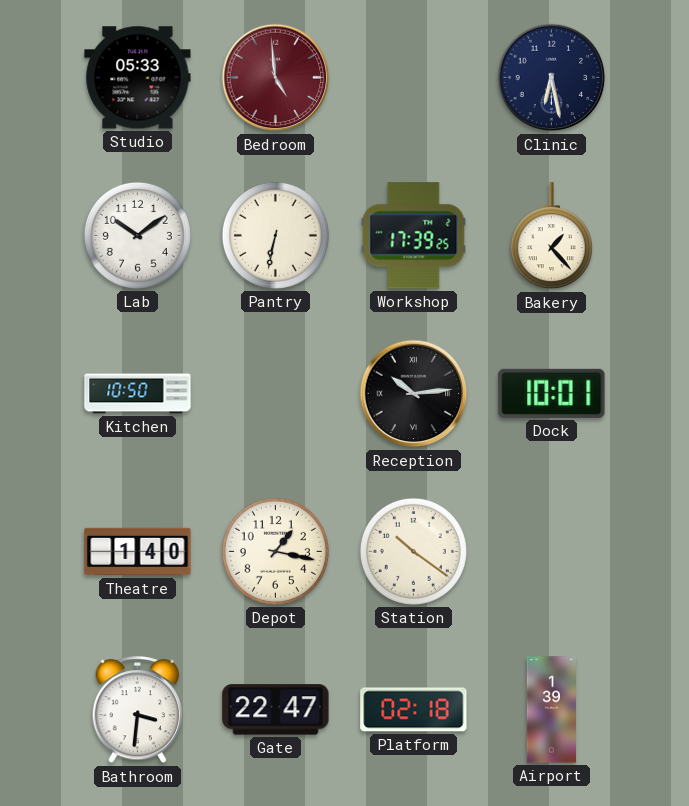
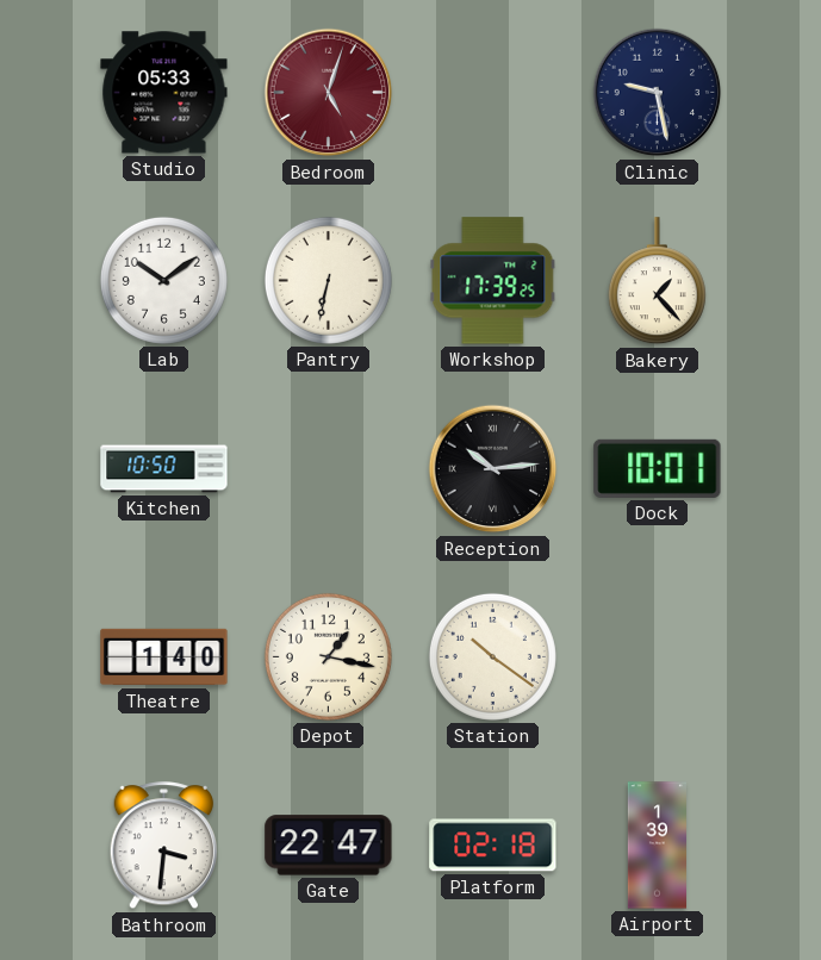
Bedroom: 4:59 -> 5:03 (329, 93)
Clinic: 6:28 -> 9:28 (658, 93)
